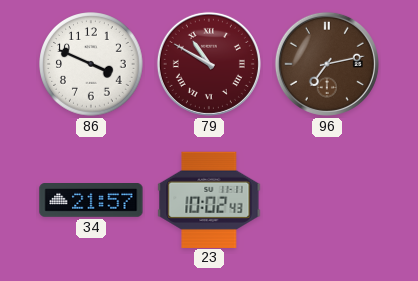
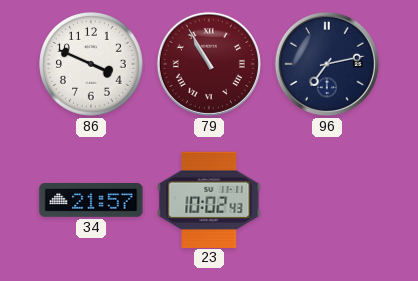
79: 10:50 -> 10:55 (209, 64)
96 dial: brown -> navy (327, 64)
